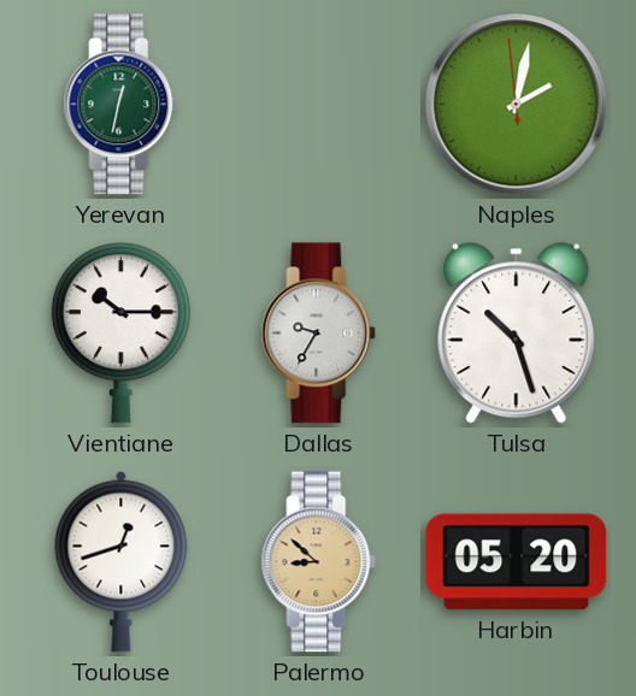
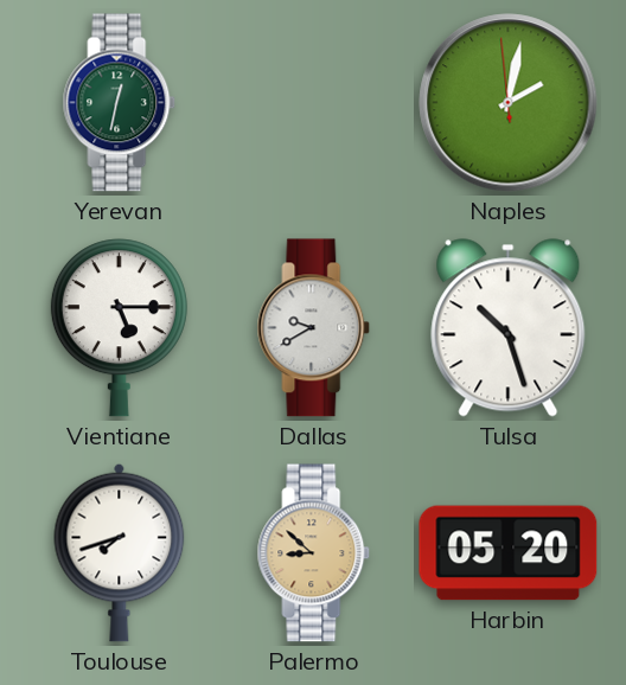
Vientiane: 10:15 -> 5:15 (119, 328)
Dallas: 9:35 -> 9:40 (314, 328)
Toulouse: 12:42 -> 7:42 (120, 552)
